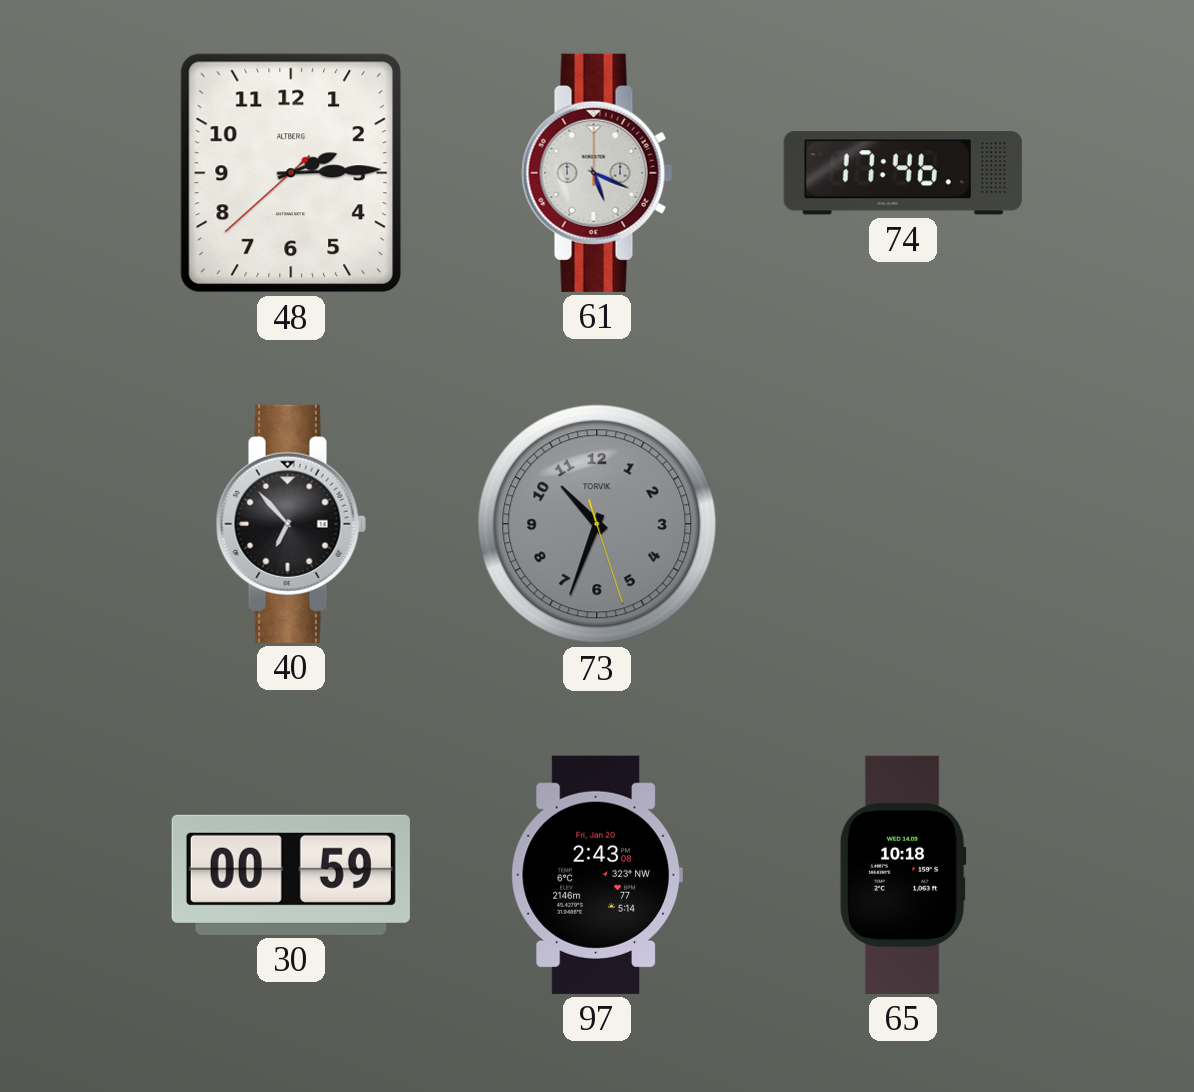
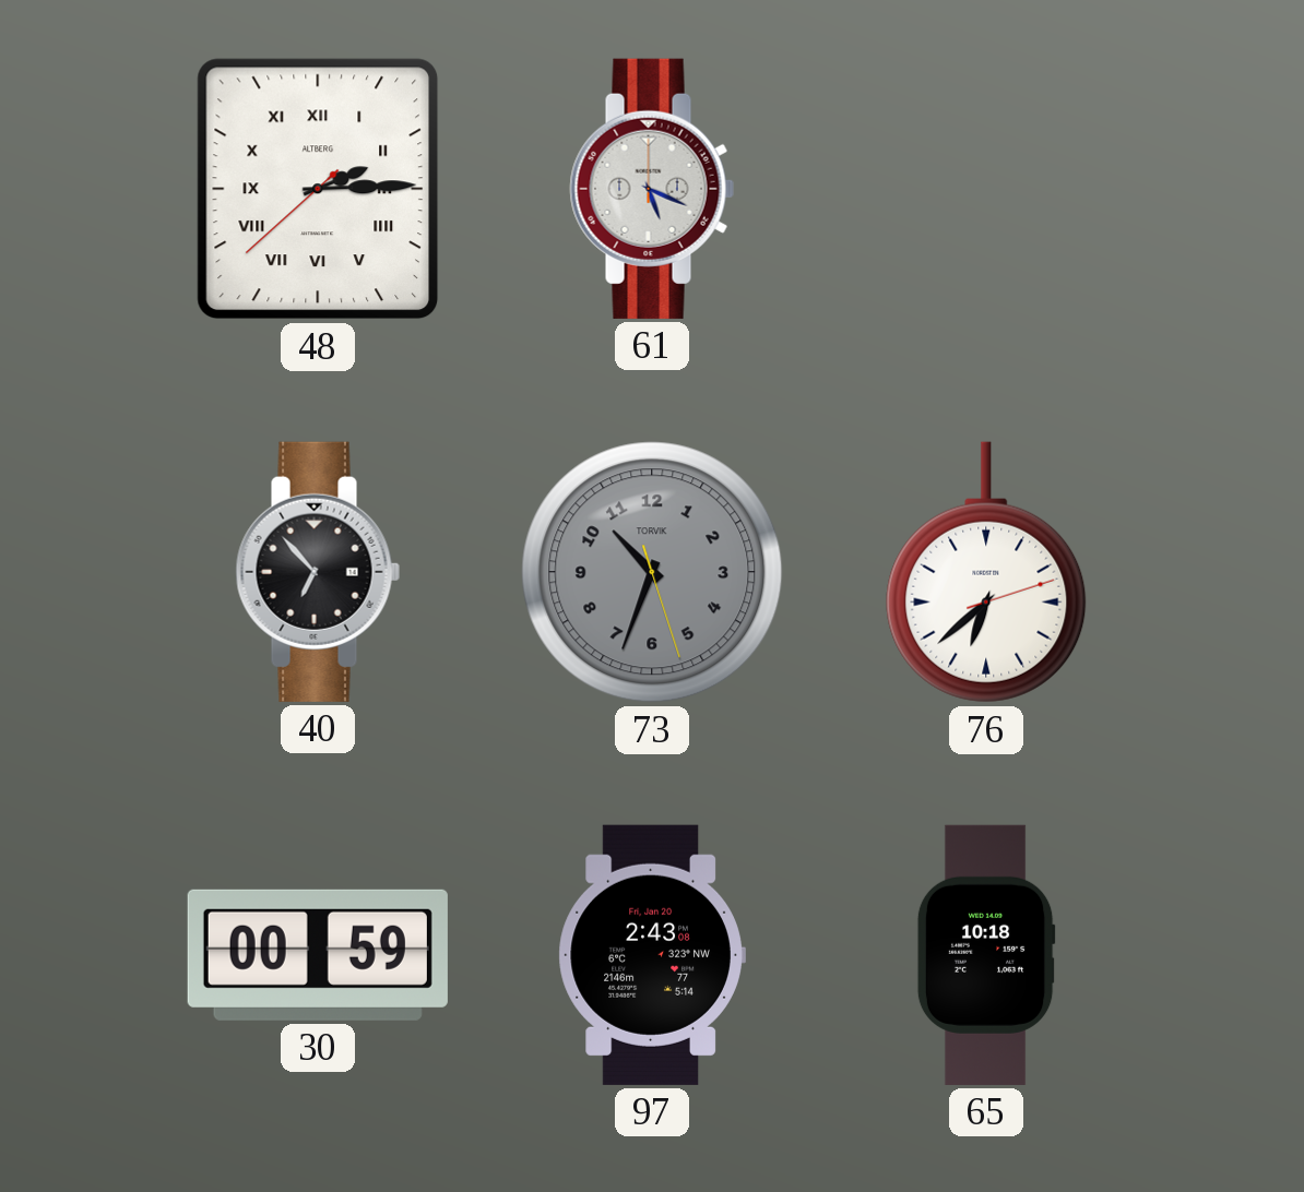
48 numerals: Arabic -> Roman (318, 189)
74: 17:46 -> none (903, 173)
76: none -> 6:38 (986, 572)
